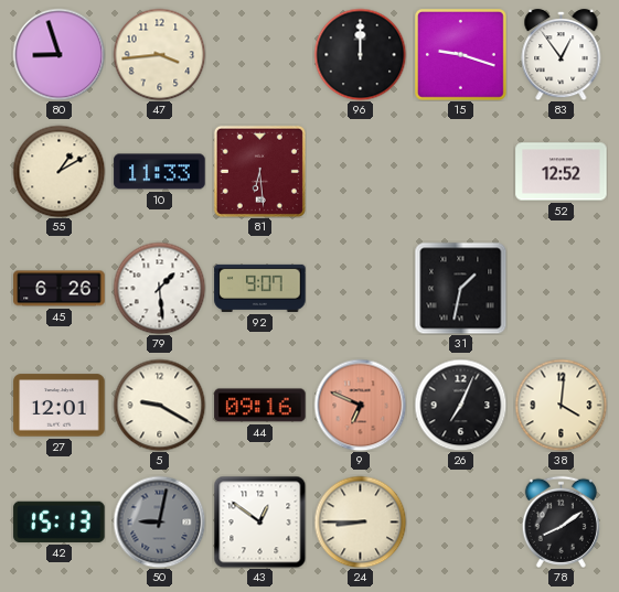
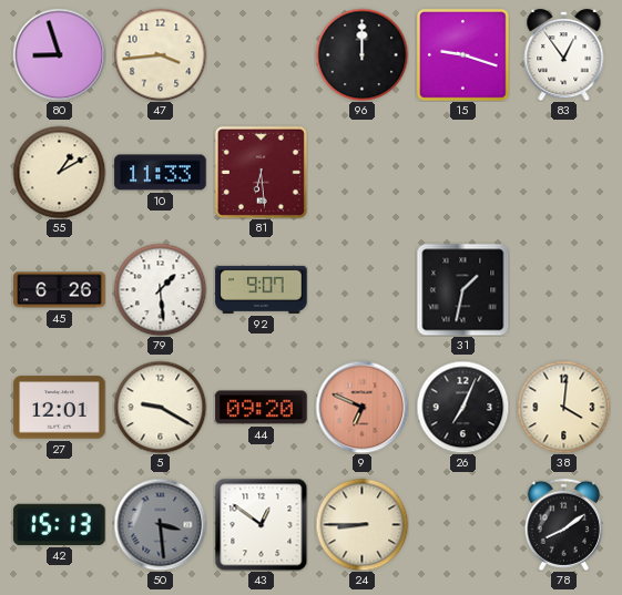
52: 12:52 -> none (562, 172)
44: 09:16 -> 09:20 (262, 408)
50: 9:02 -> 3:29 (160, 524)
